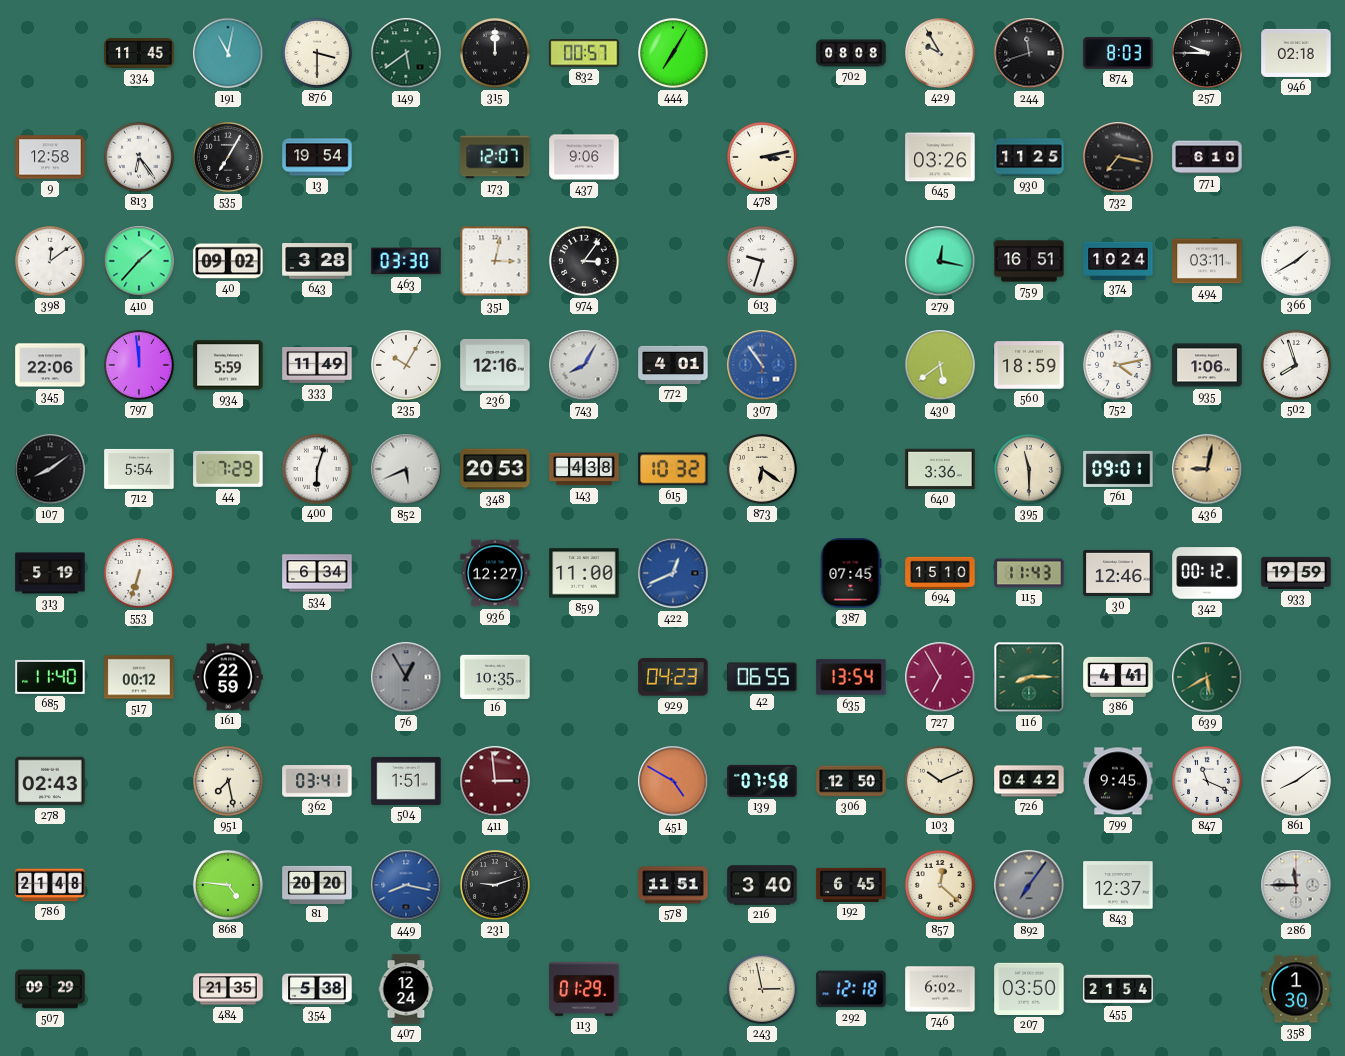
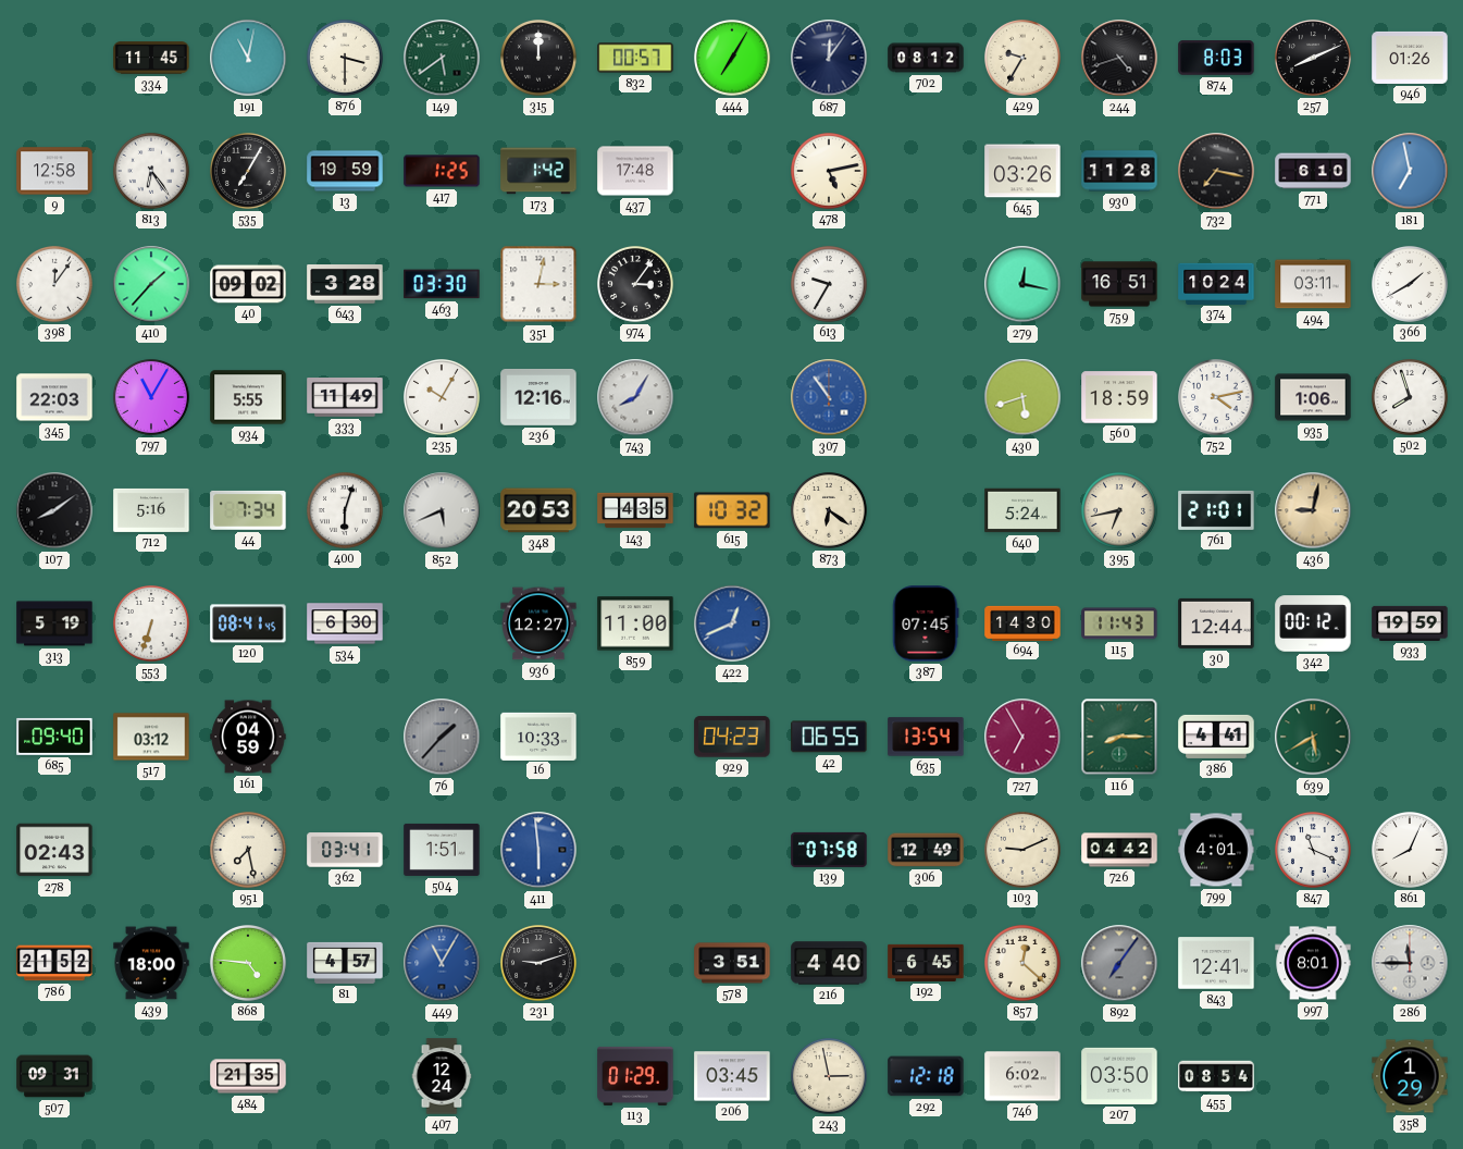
687: none -> 12:06 (829, 58)
702: 08:08 -> 08:12 (926, 58)
429: 9:55 -> 9:35 (1024, 59)
244: 11:42 -> 4:42 (1119, 58)
257: 9:45 -> 8:11 (1314, 59)
946: 02:18 -> 01:26 (1410, 58)
13: 19:54 -> 19:59 (345, 171)
417: none -> 1:25 (442, 171)
173: 12:07 -> 1:42 (538, 171)
437: 9:06 -> 17:48 (635, 171)
478: 3:13 -> 5:13 (830, 172)
930: 11:25 -> 11:28 (1119, 171)
181: none -> 6:58 (1410, 171)
398: 12:09 -> 12:06 (55, 285)
613: 9:33 -> 9:35 (830, 285)
345: 22:06 -> 22:03 (54, 397)
797: 11:59 -> 11:05 (152, 398)
934: 5:59 -> 5:55 (248, 397)
772: 4:01 -> none (673, 365)
430: 5:39 -> 5:42 (1022, 397)
712: 5:54 -> 5:16 (151, 510)
44: 7:29 -> 7:34 (248, 510)
143: 4:38 -> 4:35 (635, 510)
640: 3:36 -> 5:24 (1022, 510)
395: 11:30 -> 6:43 (1120, 511)
761: 09:01 -> 21:01 (1216, 510)
120: none -> 08:41 (248, 623)
534: 6:34 -> 6:30 (345, 623)
694: 15:10 -> 14:30 (1022, 622)
30: 12:46 -> 12:44 (1216, 623)
685: 11:40 -> 09:40 (54, 737)
517: 00:12 -> 03:12 (151, 737)
161: 22:59 -> 04:59 (248, 737)
76: 12:55 -> 1:37 (442, 737)
16: 10:35 -> 10:33 (538, 736)
411: 2:59 -> 5:59 (538, 850)
411 dial: burgundy -> blue (538, 850)
451: 4:50 -> none (673, 781)
306: 12:50 -> 12:49 (926, 850)
103: 10:11 -> 9:11 (1024, 851)
799: 9:45 -> 4:01 (1216, 850)
861: 8:09 -> 8:04 (1411, 851)
786: 21:48 -> 21:52 (54, 963)
439: none -> 18:00 (151, 963)
81: 20:20 -> 4:57 (345, 963)
449: 8:17 -> 11:05 (442, 963)
578: 11:51 -> 3:51 (732, 963)
216: 3:40 -> 4:40 (829, 963)
843: 12:37 -> 12:41 (1216, 963)
997: none -> 8:01 (1313, 963)
507: 09:29 -> 09:31 (54, 1076)
354: 5:38 -> none (317, 989)
206: none -> 03:45 (732, 1076)
455: 21:54 -> 08:54 (1216, 1076)
358: 1:30 -> 1:29 (1410, 1076)
